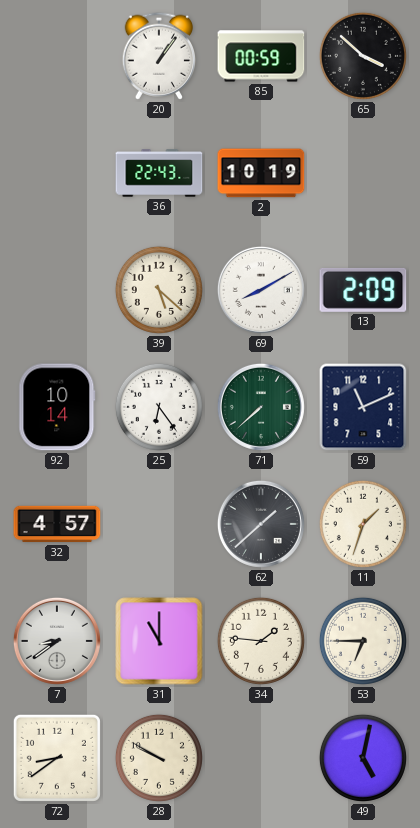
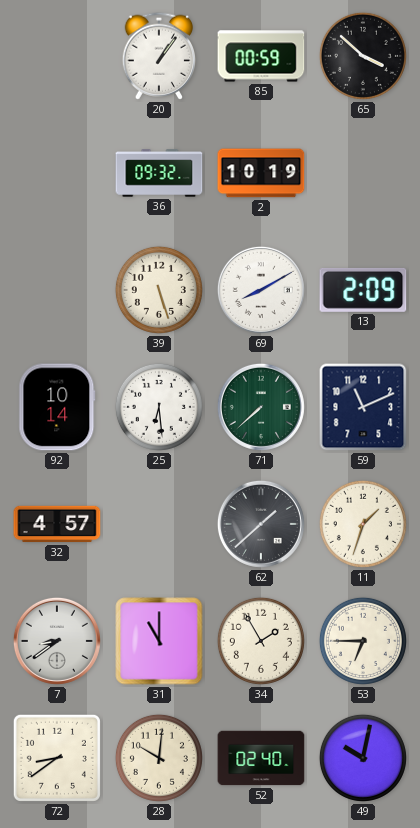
36: 22:43 -> 09:32 (159, 173)
39: 5:22 -> 5:27 (159, 290)
25: 6:24 -> 6:29 (159, 407)
34: 1:46 -> 1:55 (261, 641)
28: 9:50 -> 10:01 (159, 758)
52: none -> 02:40 (261, 758)
49: 5:02 -> 10:02 (363, 758)
